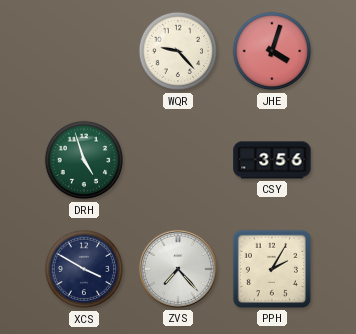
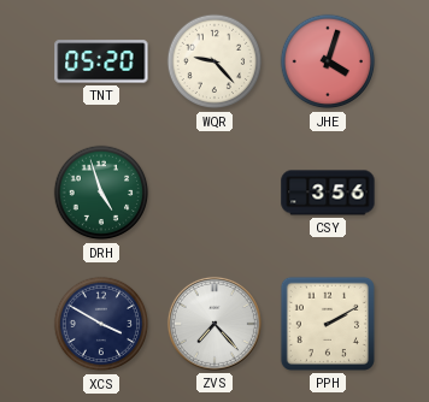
TNT: none -> 05:20 (101, 61)
PPH: 2:05 -> 2:10 (328, 324)
